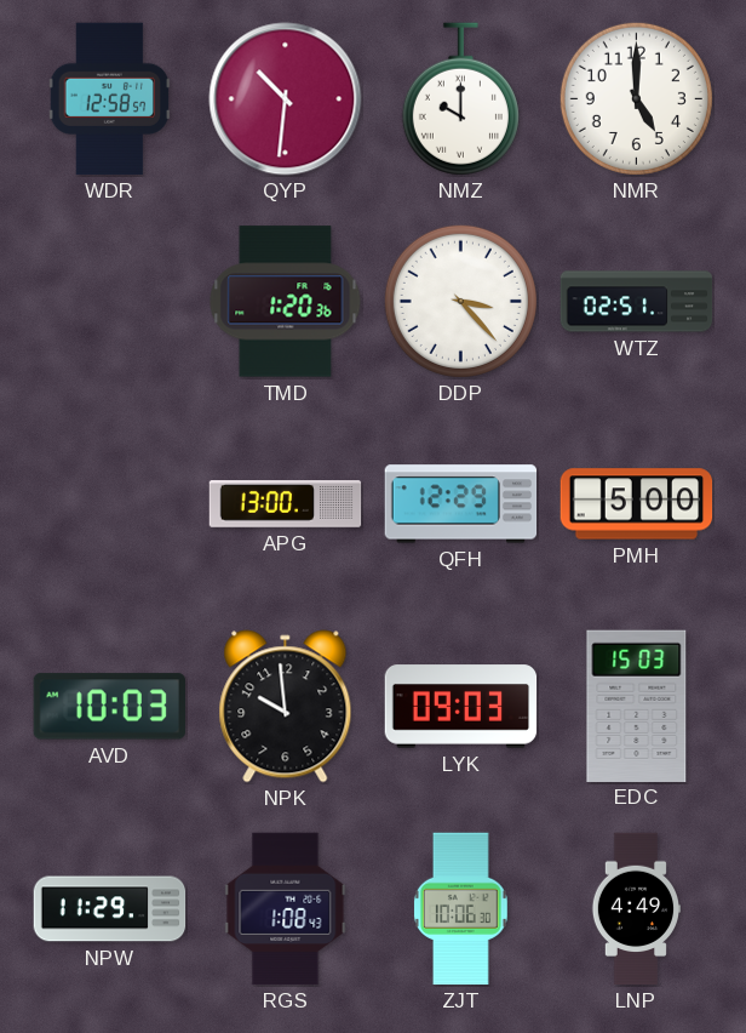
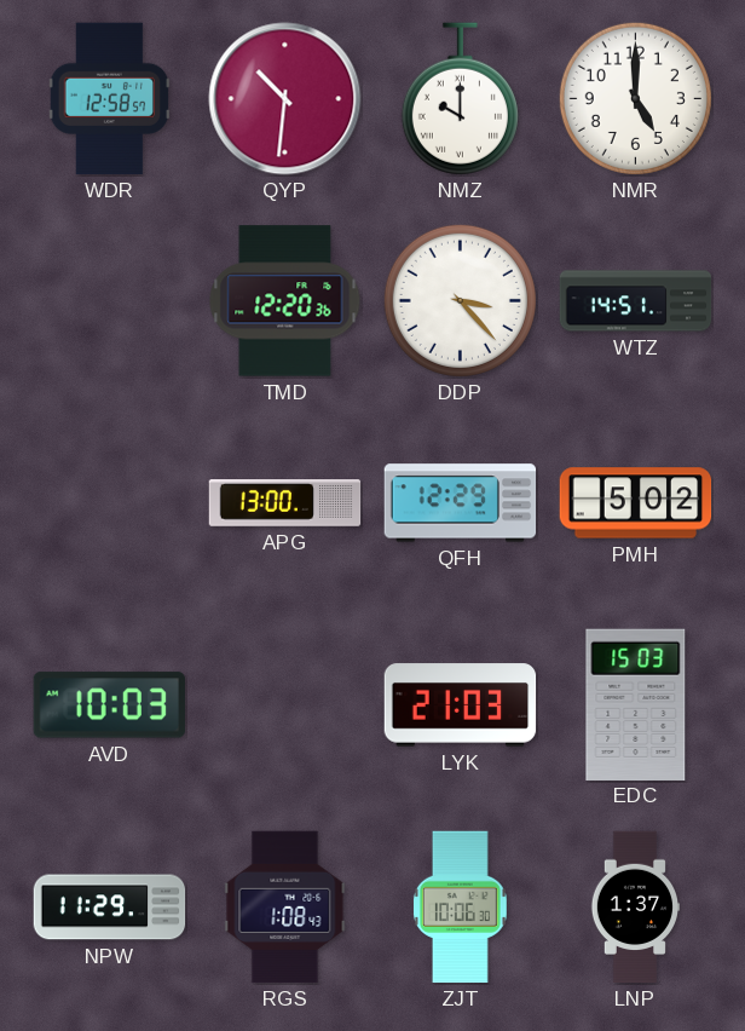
TMD: 1:20 -> 12:20 (285, 301)
WTZ: 02:51 -> 14:51 (636, 301)
PMH: 5:00 -> 5:02 (636, 503)
NPK: 9:59 -> none (286, 707)
LYK: 09:03 -> 21:03 (461, 705)
LNP: 4:49 -> 1:37 (634, 908)
